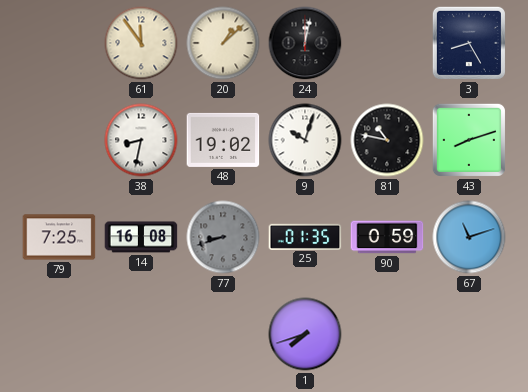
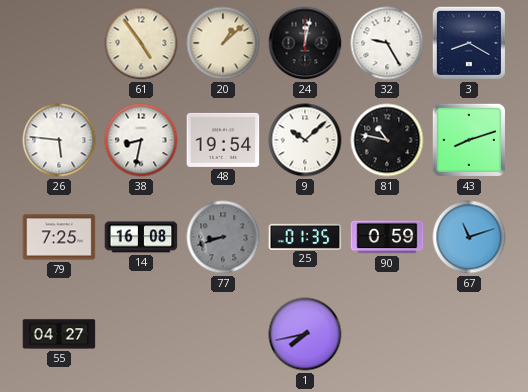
61: 11:54 -> 4:54 (141, 43)
32: none -> 9:25 (387, 43)
3: 8:25 -> 8:20 (469, 43)
26: none -> 5:46 (59, 140)
48: 19:02 -> 19:54 (223, 140)
9: 10:03 -> 10:08 (305, 140)
55: none -> 04:27 (59, 334)
1: 7:42 -> 7:43 (305, 334)
